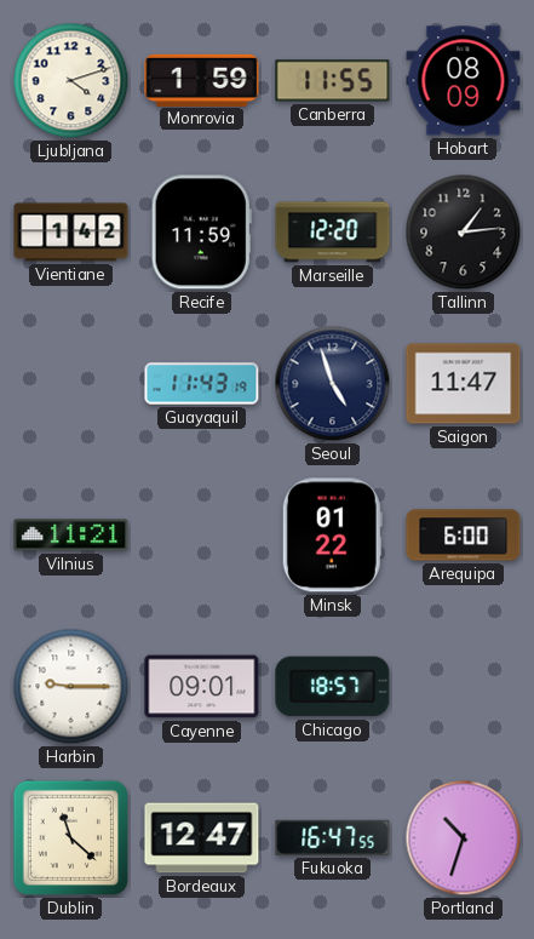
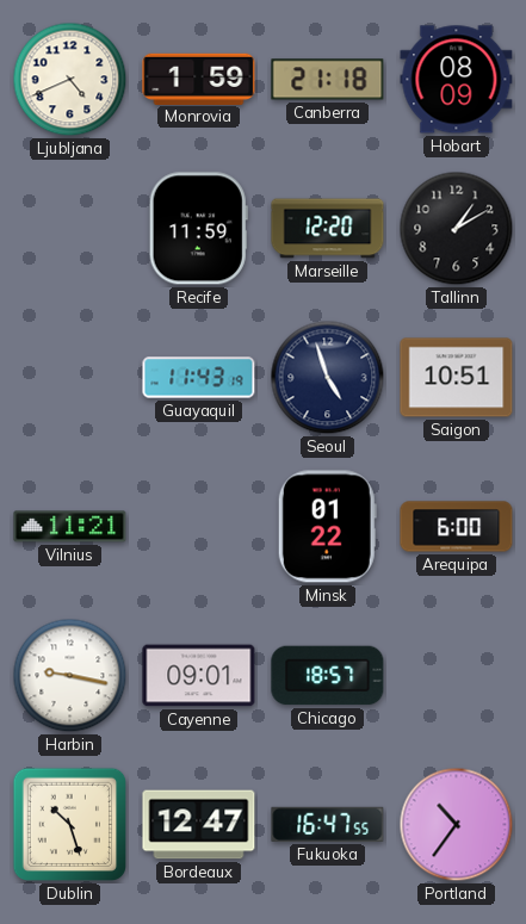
Ljubljana: 4:12 -> 4:41 (70, 80)
Canberra: 11:55 -> 21:18 (328, 80)
Vientiane: 1:42 -> none (71, 233)
Tallinn: 1:14 -> 1:10 (457, 229)
Saigon: 11:47 -> 10:51 (457, 378)
Harbin: 9:15 -> 9:17 (70, 676)
Dublin: 11:22 -> 10:27 (70, 825)
Portland: 10:33 -> 10:36 (457, 825)
